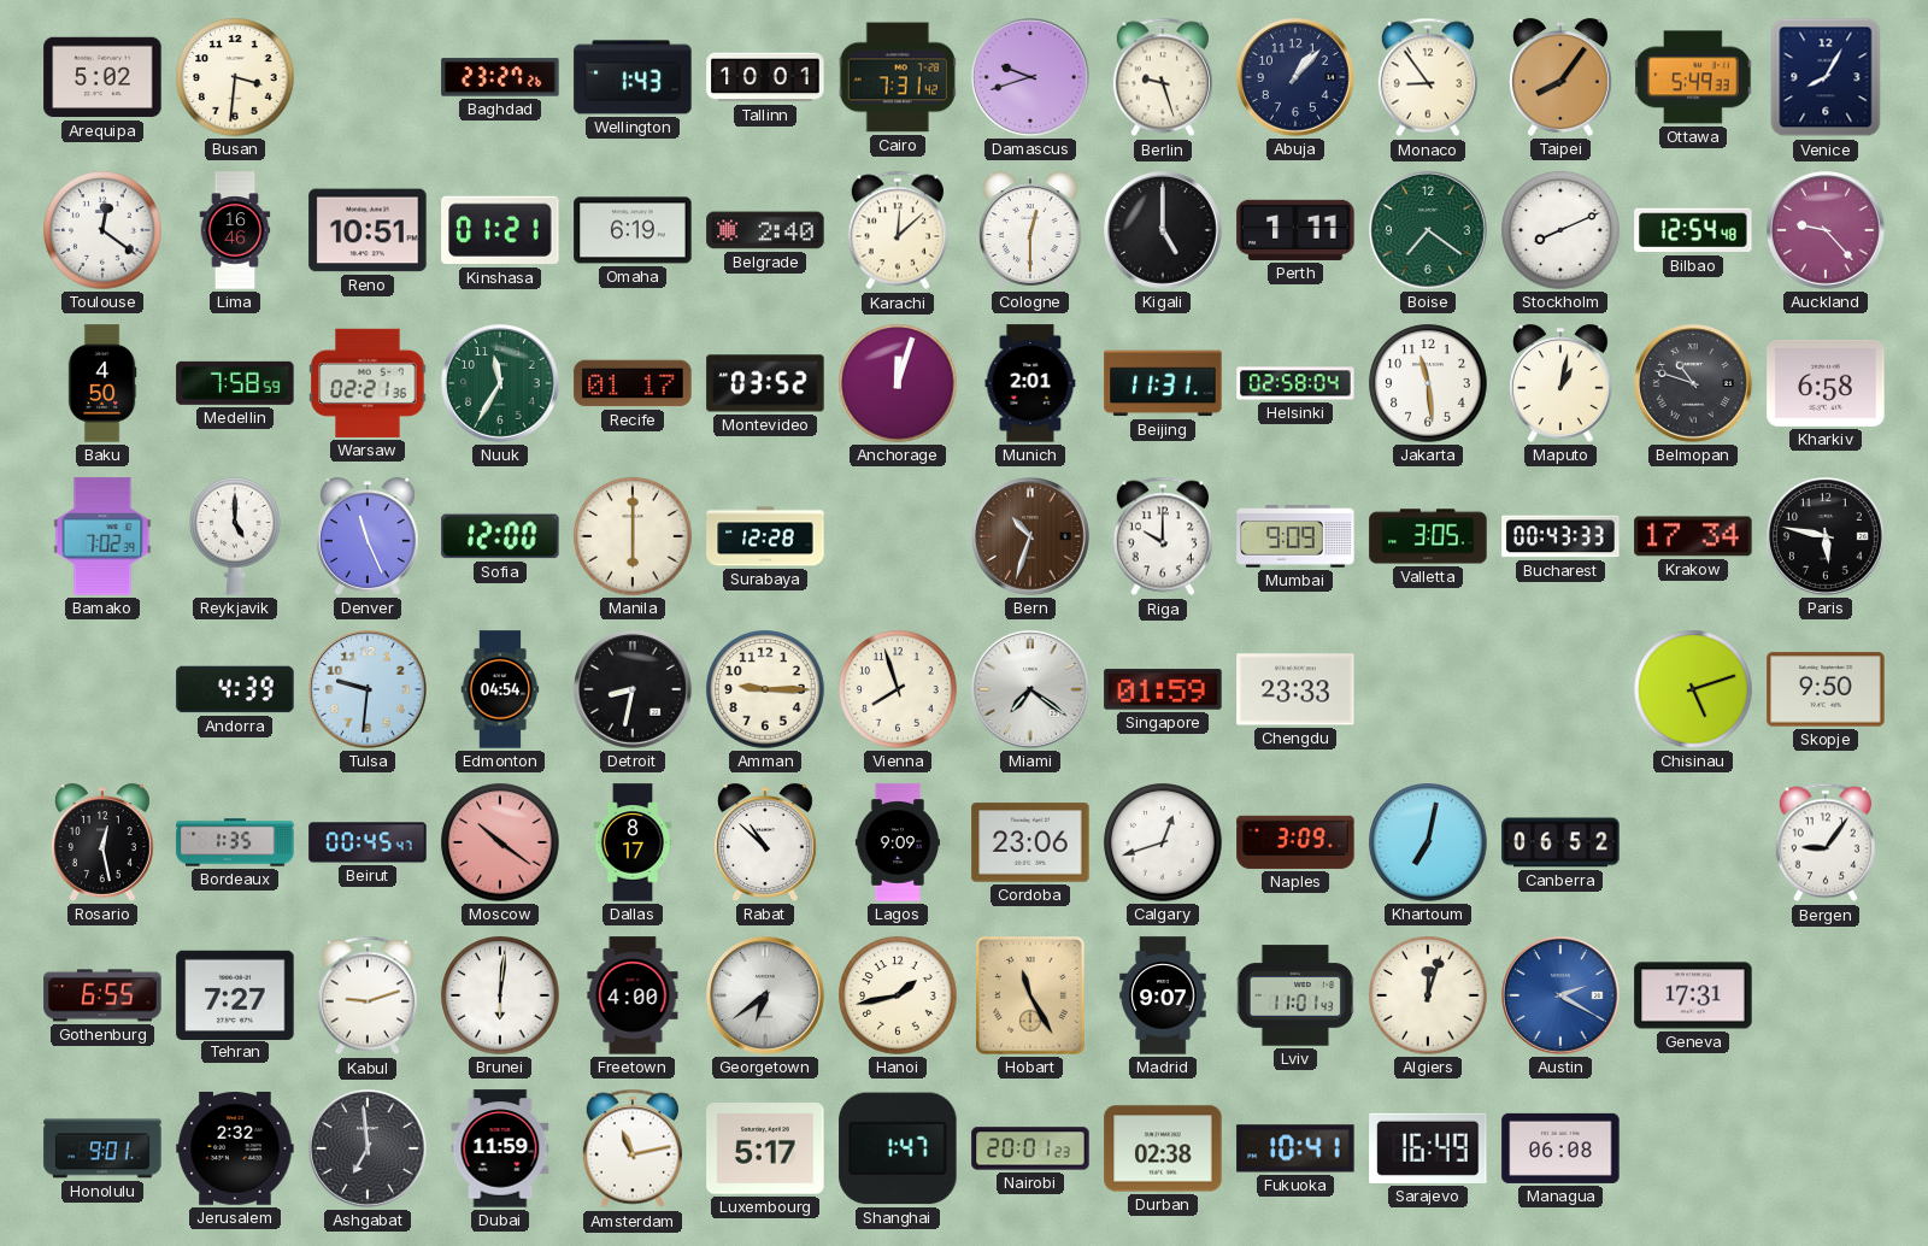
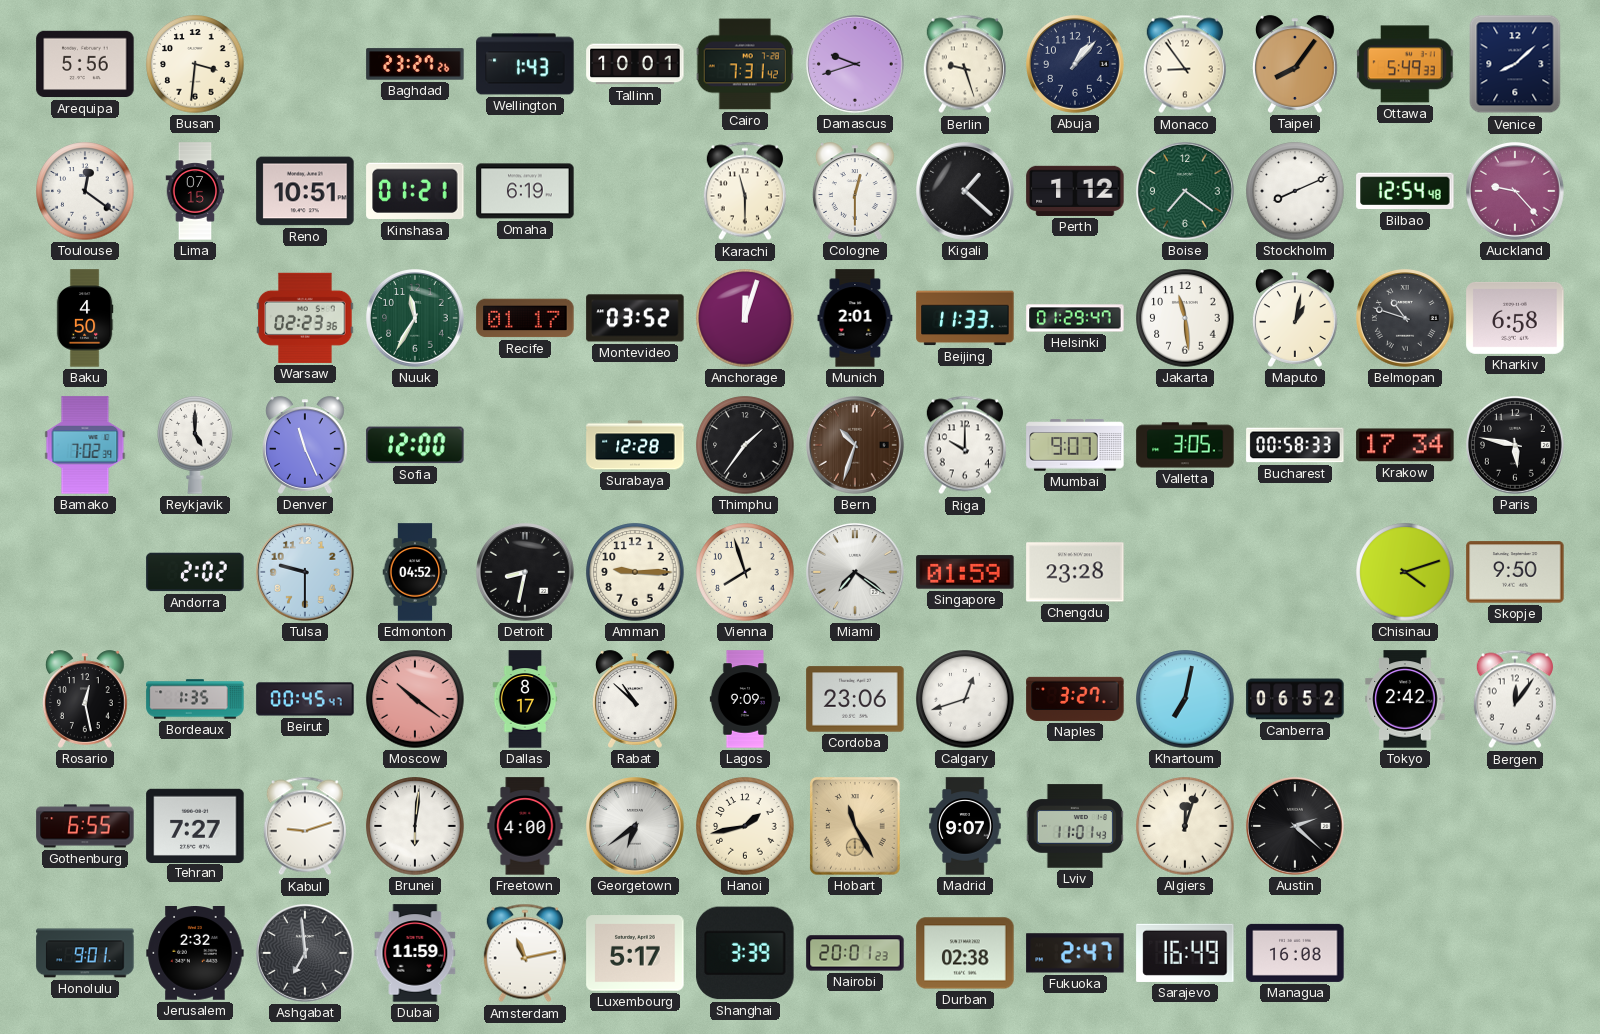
Arequipa: 5:02 -> 5:56 (85, 64)
Venice: 8:05 -> 8:08 (1515, 64)
Lima: 16:46 -> 07:15 (195, 191)
Belgrade: 2:40 -> none (765, 230)
Karachi: 12:08 -> 11:30 (745, 191)
Kigali: 5:00 -> 1:22 (966, 192)
Perth: 1:11 -> 1:12 (1075, 191)
Medellin: 7:58 -> none (235, 383)
Warsaw: 02:21 -> 02:23 (305, 318)
Beijing: 11:31 -> 11:33 (965, 318)
Helsinki: 02:58 -> 01:29 (1075, 318)
Manila: 6:00 -> none (633, 536)
Thimphu: none -> 1:36 (745, 445)
Mumbai: 9:09 -> 9:07 (1075, 445)
Bucharest: 00:43 -> 00:58 (1295, 445)
Andorra: 4:39 -> 2:02 (195, 572)
Tulsa: 9:31 -> 9:30 (306, 573)
Edmonton: 04:54 -> 04:52 (415, 572)
Chengdu: 23:33 -> 23:28 (1075, 572)
Chisinau: 5:12 -> 4:12 (1405, 572)
Naples: 3:09 -> 3:27 (1075, 699)
Tokyo: none -> 2:42 (1405, 699)
Bergen: 9:06 -> 12:06 (1515, 699)
Austin: 2:20 -> 2:22 (1296, 827)
Austin dial: blue -> black (1296, 827)
Geneva: 17:31 -> none (1693, 995)
Shanghai: 1:47 -> 3:39 (745, 953)
Fukuoka: 10:41 -> 2:47 (1075, 953)
Managua: 06:08 -> 16:08 (1295, 953)
